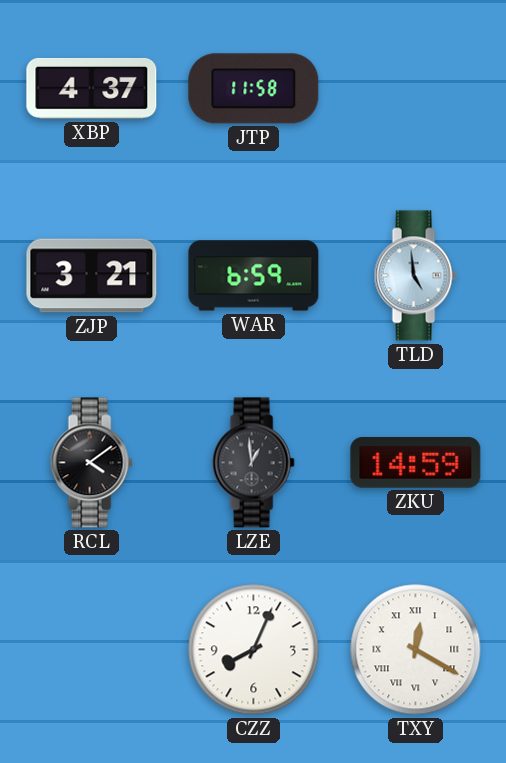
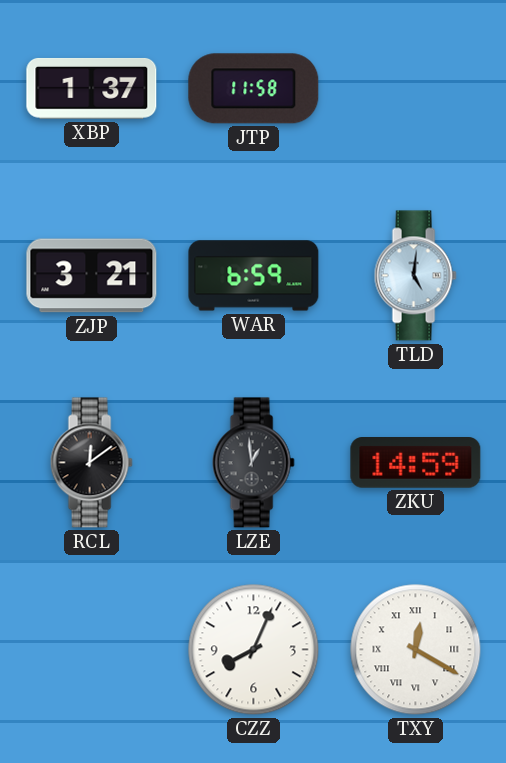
XBP: 4:37 -> 1:37 (92, 89)
TLD: 4:59 -> 5:01 (415, 276)
RCL: 4:09 -> 12:09 (91, 463)
